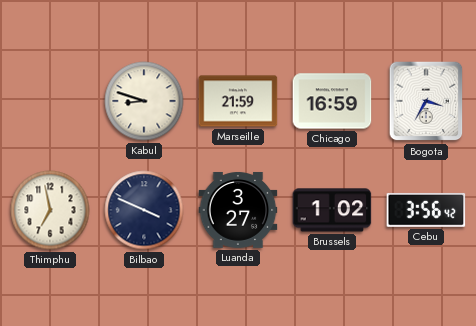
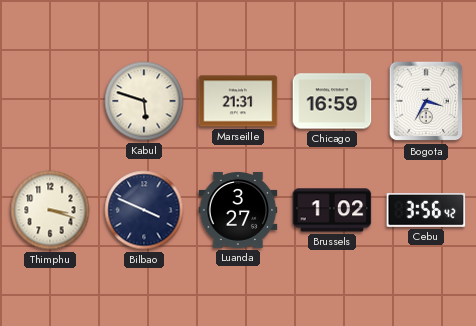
Kabul: 8:48 -> 5:48 (144, 101)
Marseille: 21:59 -> 21:31 (238, 101)
Thimphu: 6:58 -> 3:18 (50, 210)
